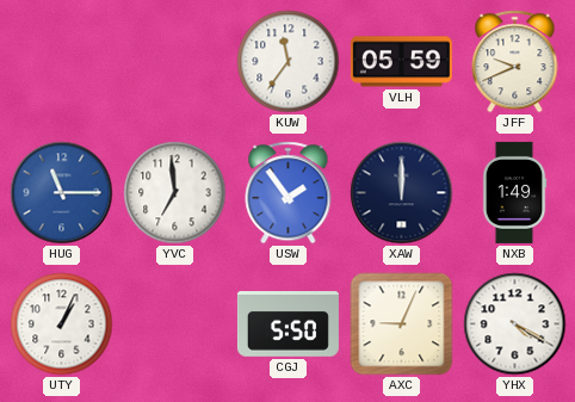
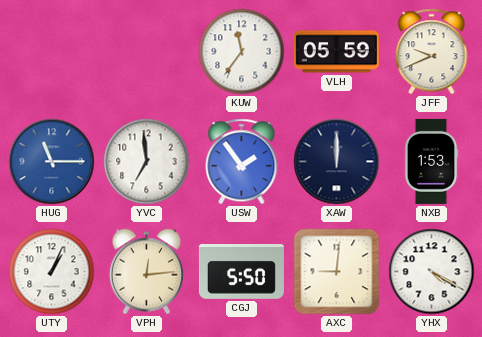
NXB: 1:49 -> 1:53 (431, 161)
VPH: none -> 12:14 (146, 272)
AXC: 9:04 -> 9:01 (337, 272)
